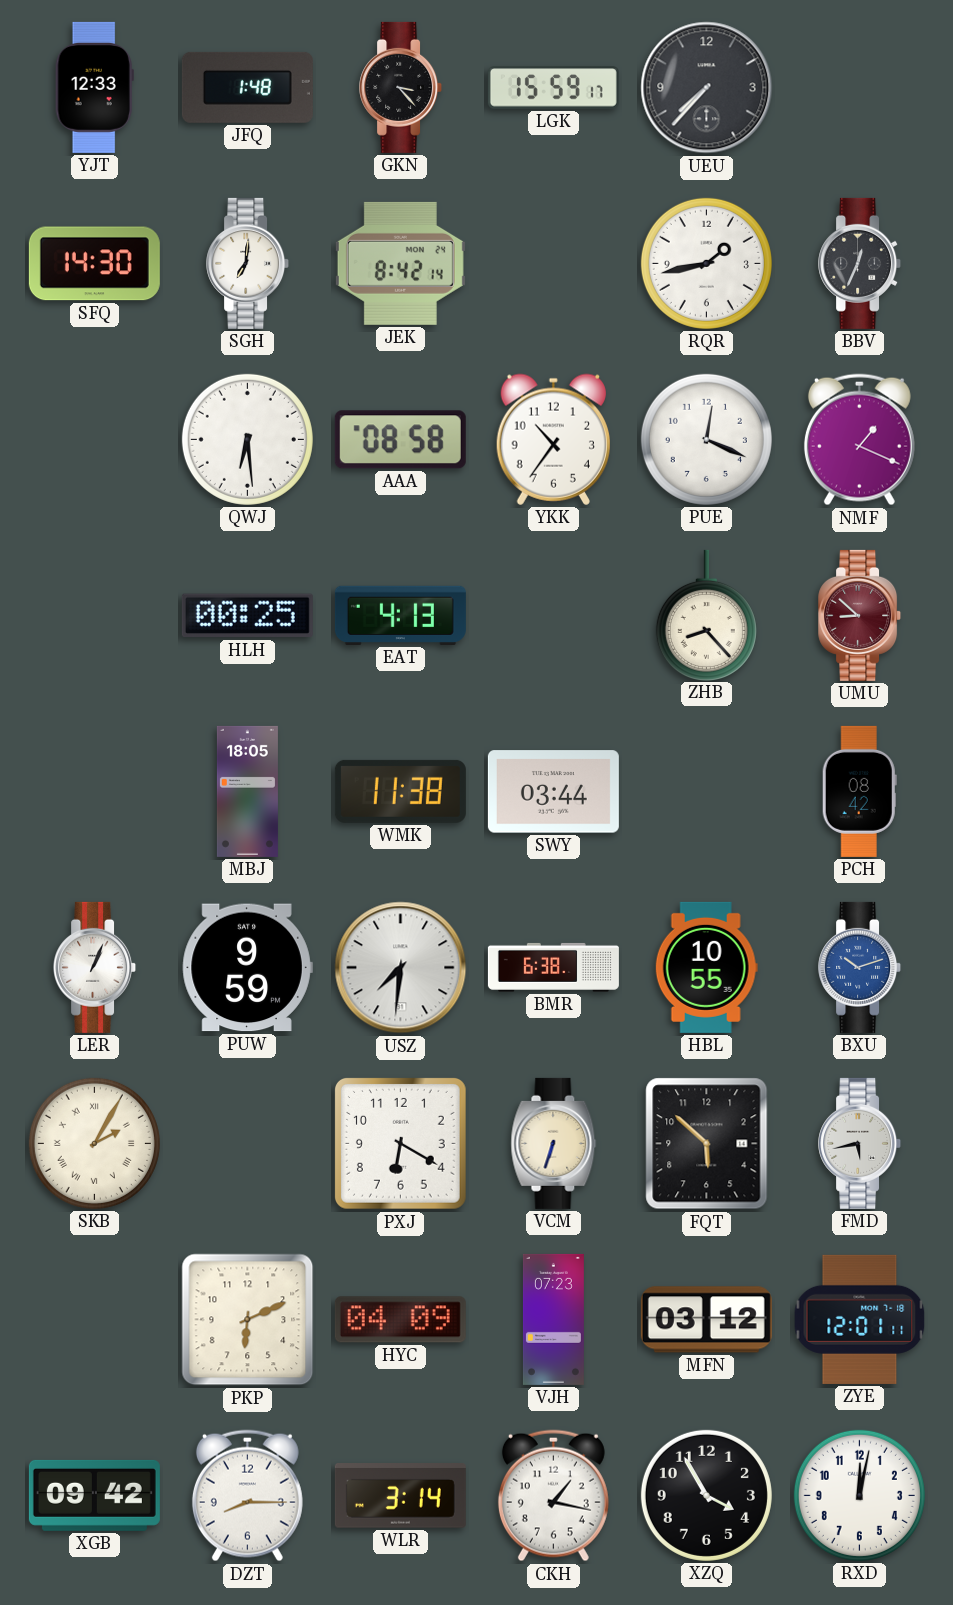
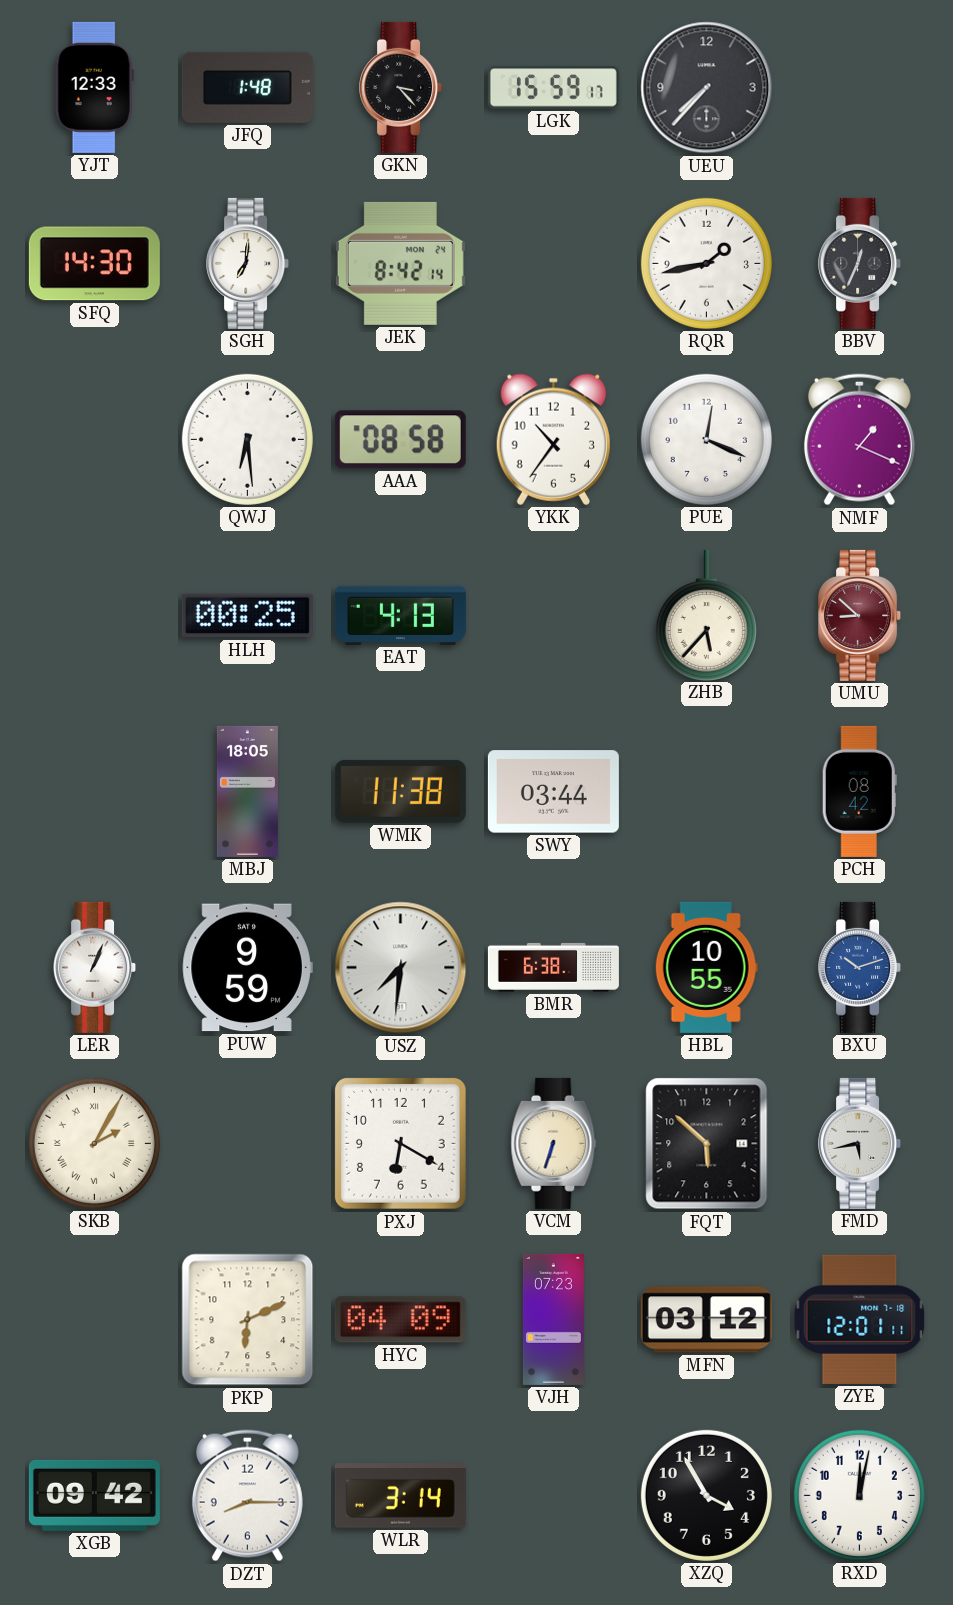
ZHB: 8:23 -> 5:37 (706, 615)
CKH: 1:17 -> none (553, 1496)
